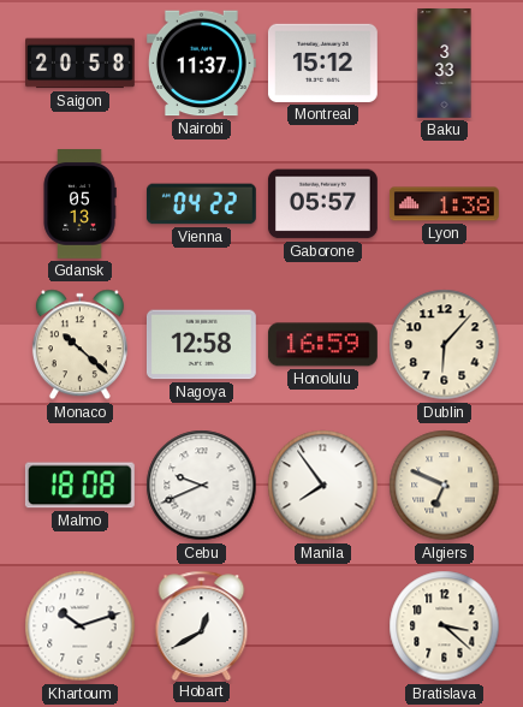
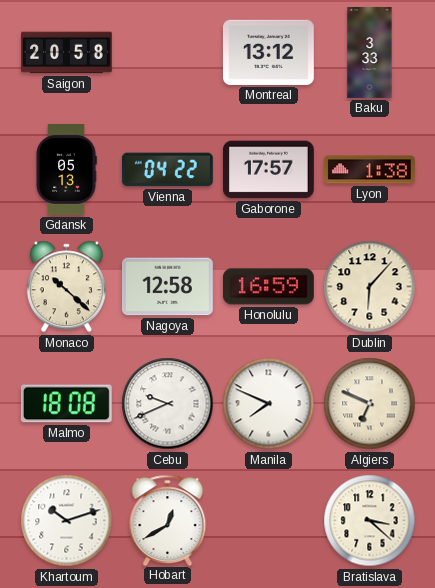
Nairobi: 11:37 -> none (201, 64)
Montreal: 15:12 -> 13:12 (268, 52)
Gaborone: 05:57 -> 17:57 (268, 170)
Manila: 7:54 -> 7:49 (269, 404)
